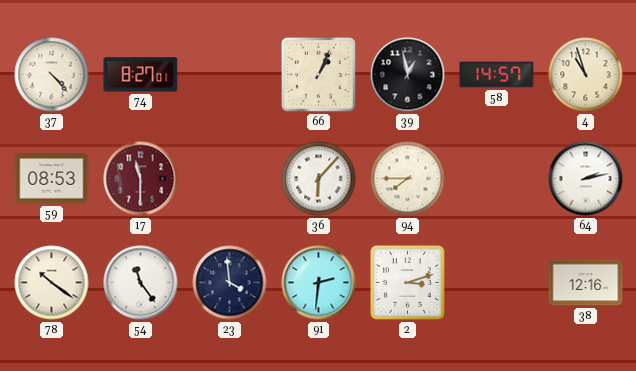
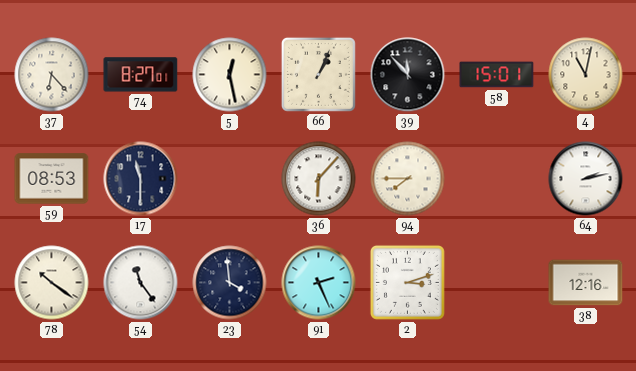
37: 4:23 -> 6:23 (52, 75)
5: none -> 12:28 (230, 75)
39: 12:58 -> 11:53 (408, 75)
58: 14:57 -> 15:01 (497, 75)
4: 10:57 -> 11:02 (586, 75)
17 dial: burgundy -> navy (141, 179)
91: 2:31 -> 2:26 (319, 283)
